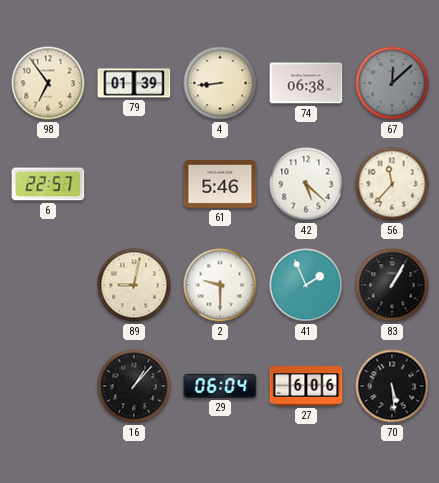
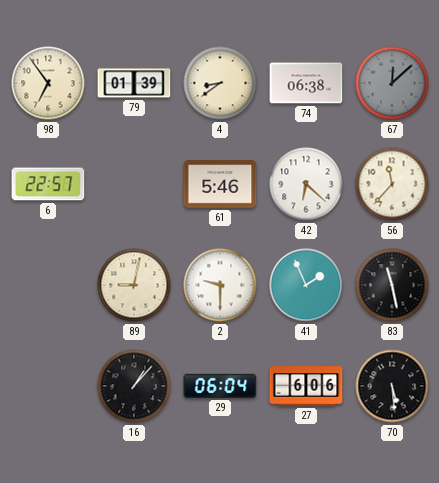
4: 8:44 -> 8:39 (220, 83)
42: 5:22 -> 6:22 (306, 184)
83: 1:05 -> 11:28 (392, 285)
